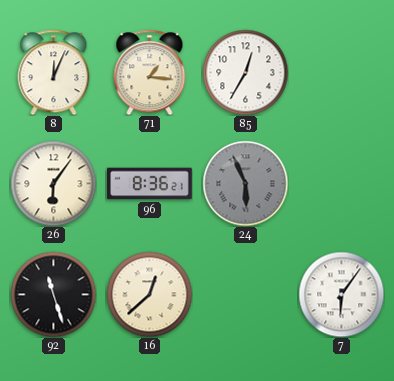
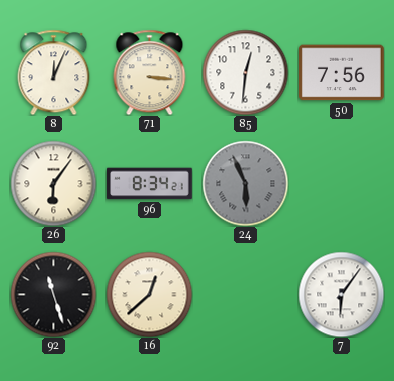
71: 1:16 -> 3:16 (150, 72)
85: 12:35 -> 12:31 (245, 72)
50: none -> 7:56 (342, 73)
96: 8:36 -> 8:34 (150, 184)
